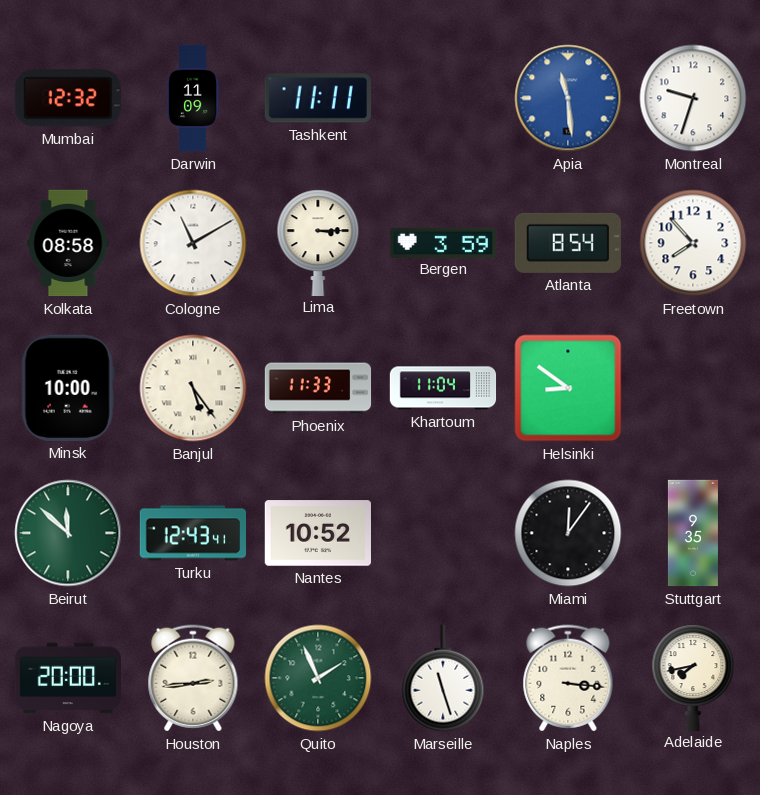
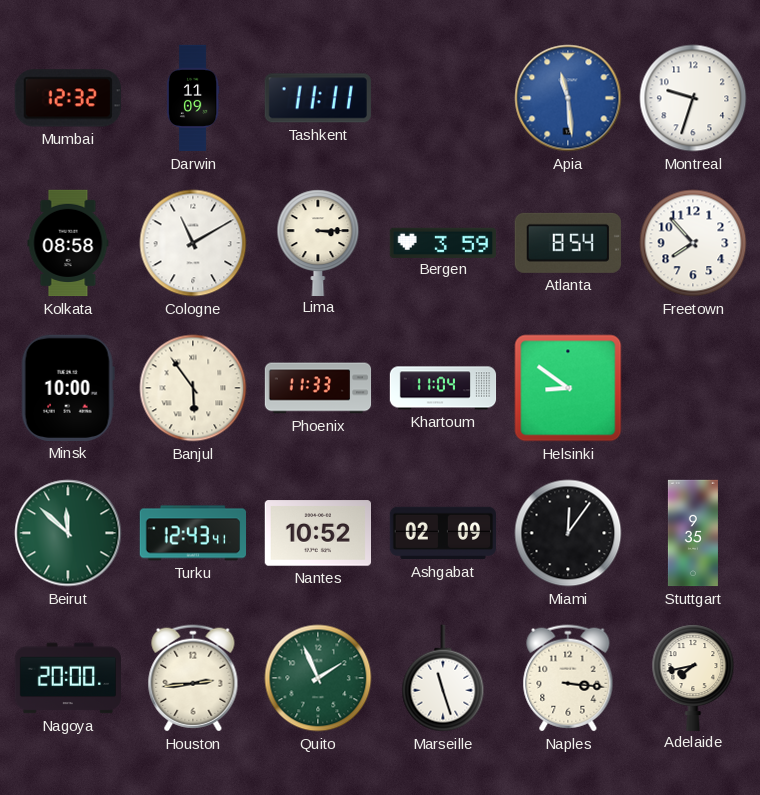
Banjul: 5:24 -> 5:54 (193, 388)
Ashgabat: none -> 02:09 (442, 533)
